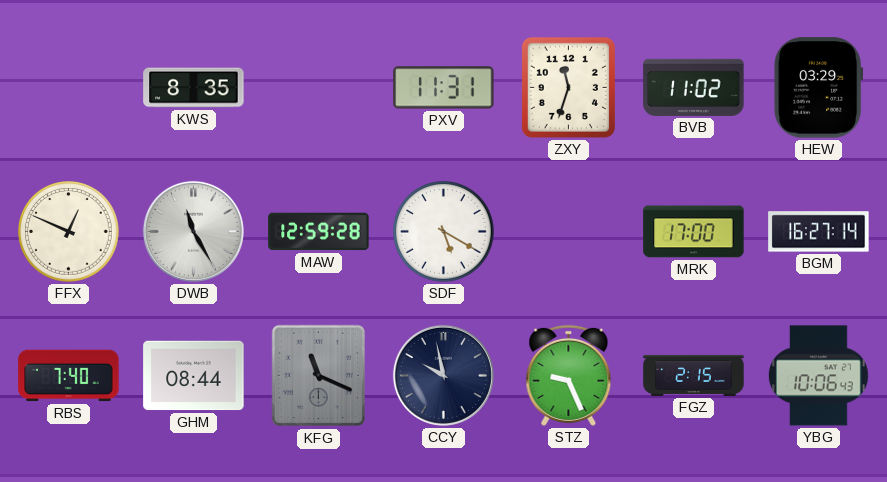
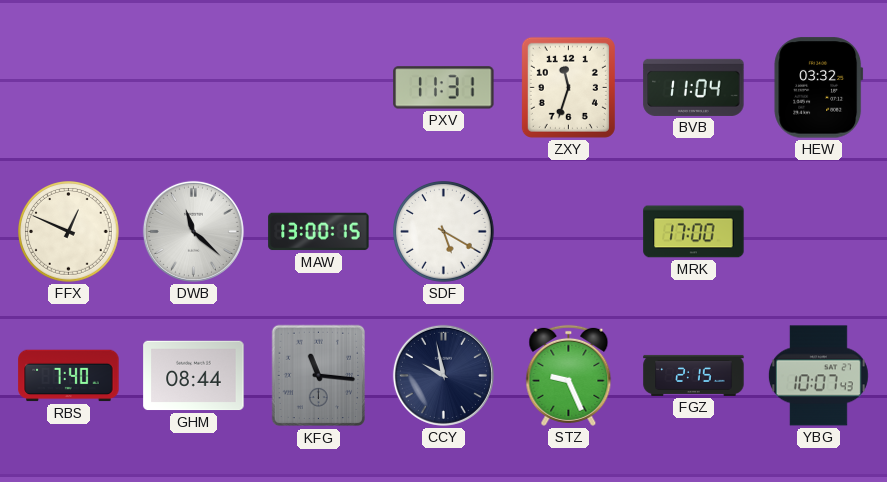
KWS: 8:35 -> none (194, 88)
BVB: 11:02 -> 11:04 (694, 87)
HEW: 03:29 -> 03:32 (819, 88)
DWB: 11:25 -> 11:22 (193, 231)
MAW: 12:59 -> 13:00 (319, 232)
BGM: 16:27 -> none (819, 232)
KFG: 11:19 -> 11:16 (319, 376)
YBG: 10:06 -> 10:07 (818, 376)
